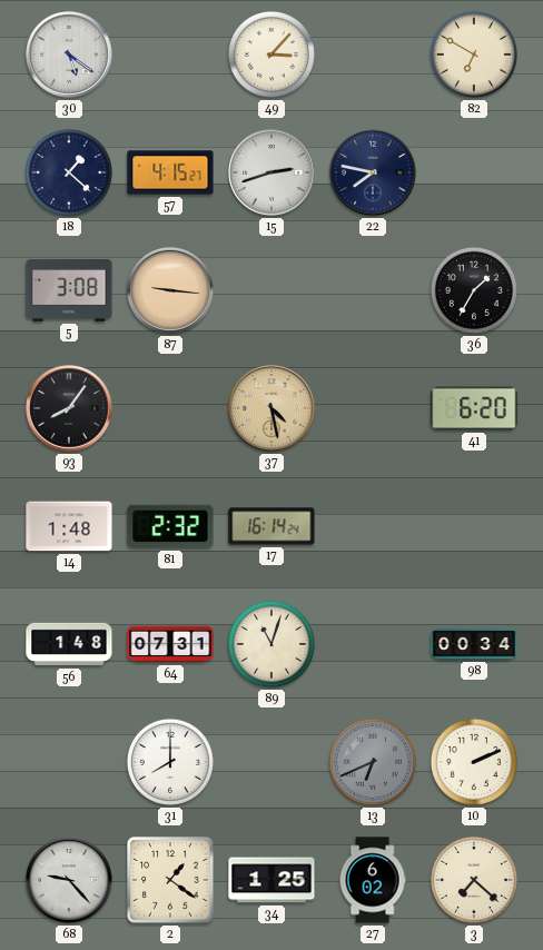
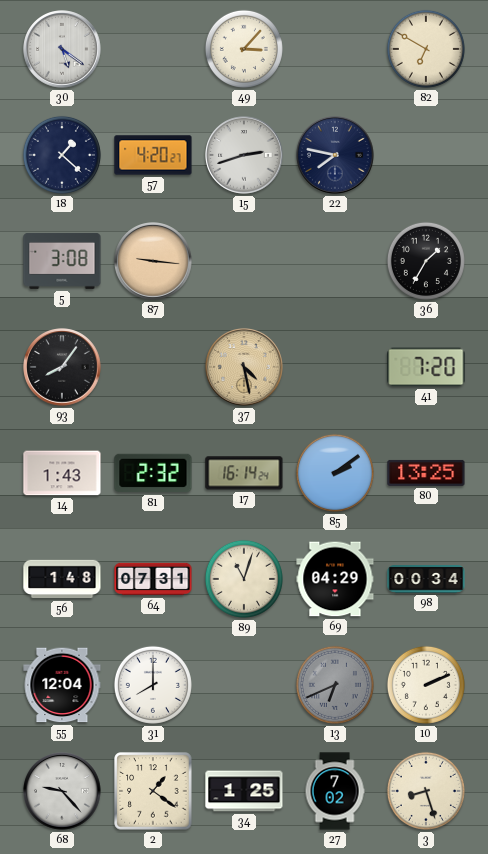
57: 4:15 -> 4:20 (153, 155)
41: 6:20 -> 7:20 (426, 367)
14: 1:48 -> 1:43 (62, 473)
85: none -> 2:09 (335, 473)
80: none -> 13:25 (426, 473)
69: none -> 04:29 (335, 579)
55: none -> 12:04 (62, 685)
27: 6:02 -> 7:02 (335, 791)
3: 7:22 -> 8:27 (426, 791)
